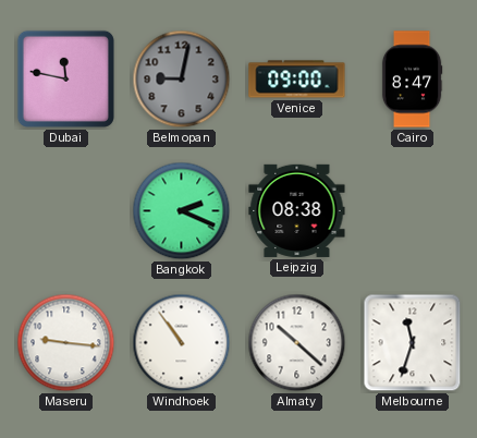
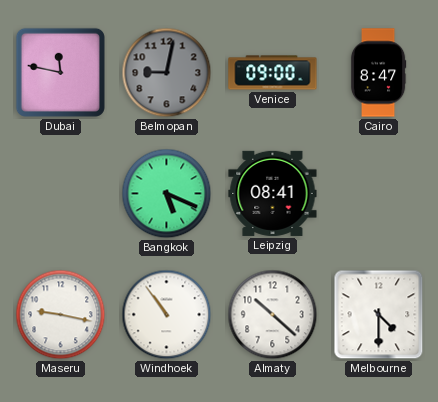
Bangkok: 2:19 -> 5:19 (167, 194)
Leipzig: 08:38 -> 08:41 (273, 193)
Maseru: 9:16 -> 9:17 (61, 315)
Melbourne: 11:33 -> 4:30 (379, 315)
